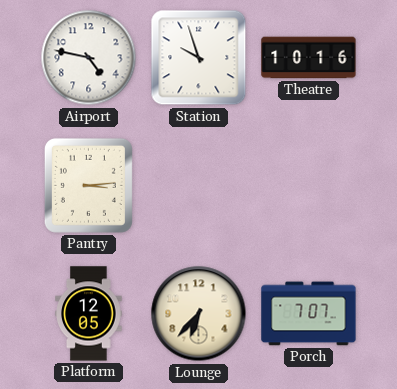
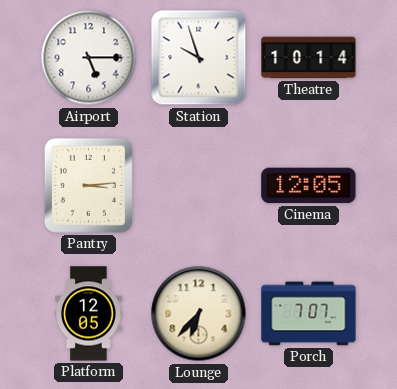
Airport: 4:47 -> 5:15 (89, 58)
Theatre: 10:16 -> 10:14 (309, 58)
Cinema: none -> 12:05 (309, 186)
